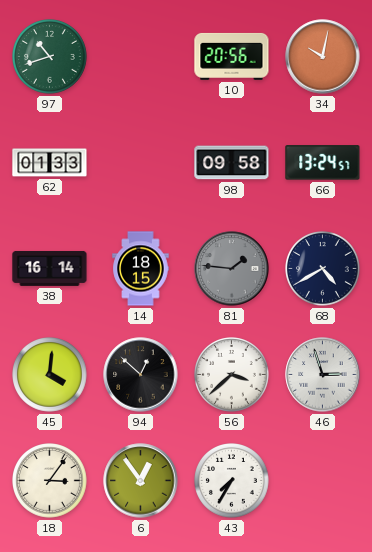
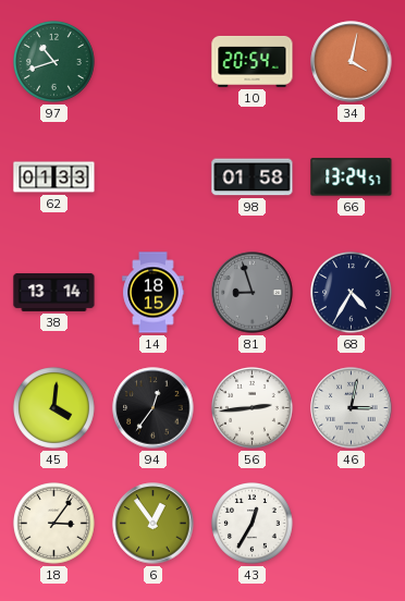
10: 20:56 -> 20:54 (253, 61)
34: 10:02 -> 4:02 (352, 62)
98: 09:58 -> 01:58 (253, 177)
38: 16:14 -> 13:14 (54, 292)
81: 1:46 -> 8:57 (253, 293)
68: 4:40 -> 4:35 (352, 293)
94: 12:52 -> 12:36 (154, 408)
56: 3:38 -> 2:44 (253, 408)
46: 2:57 -> 3:02 (352, 408)
43: 7:35 -> 12:35 (253, 524)
